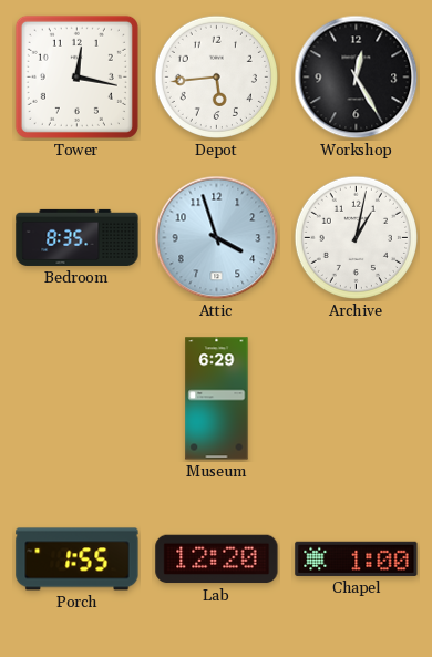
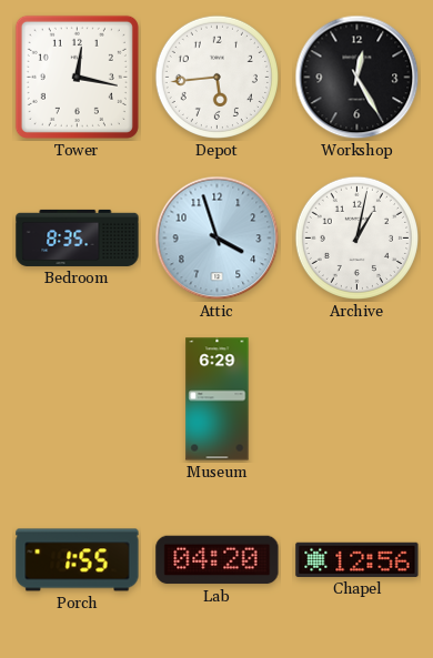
Lab: 12:20 -> 04:20 (218, 560)
Chapel: 1:00 -> 12:56 (358, 559)
